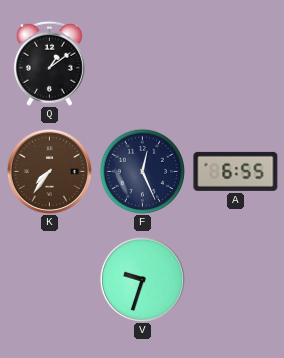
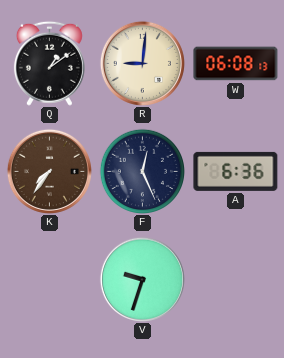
R: none -> 9:01 (142, 63)
W: none -> 06:08 (236, 64)
A: 6:55 -> 6:36 (236, 171)
